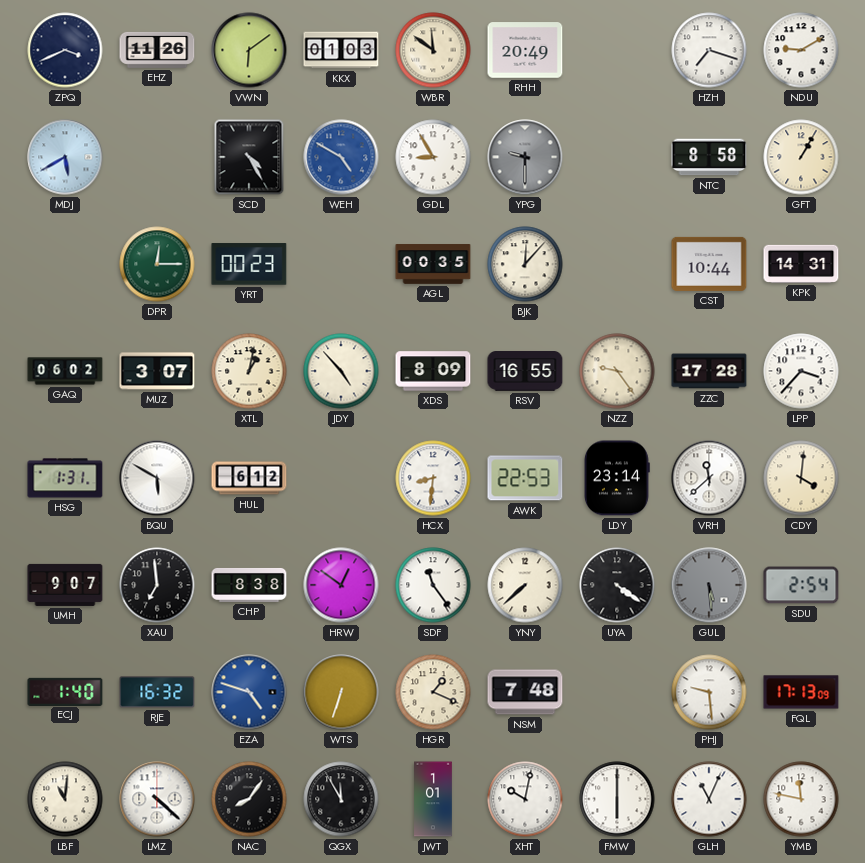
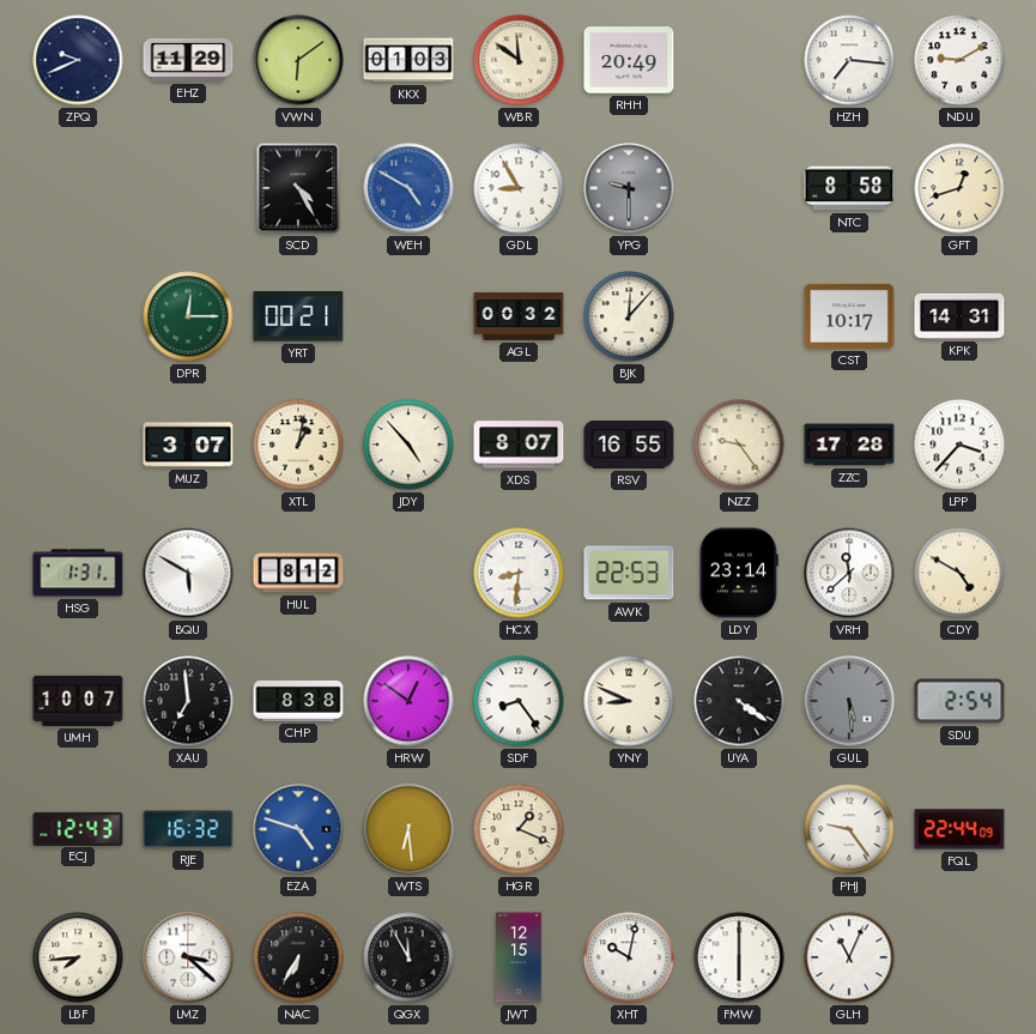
ZPQ: 3:41 -> 9:41 (78, 60)
EHZ: 11:26 -> 11:29 (188, 60)
HZH: 7:18 -> 7:16 (849, 60)
MDJ: 5:40 -> none (65, 157)
GFT: 1:05 -> 12:42 (959, 188)
YRT: 00:23 -> 00:21 (298, 316)
AGL: 00:35 -> 00:32 (519, 316)
CST: 10:44 -> 10:17 (849, 316)
GAQ: 06:02 -> none (65, 371)
XDS: 8:09 -> 8:07 (519, 445)
HUL: 6:12 -> 8:12 (298, 573)
CDY: 4:01 -> 4:50 (959, 573)
UMH: 9:07 -> 10:07 (78, 701)
SDF: 11:24 -> 8:24 (519, 701)
YNY: 7:38 -> 8:49 (629, 701)
ECJ: 1:40 -> 12:43 (78, 828)
WTS: 6:33 -> 6:29 (408, 829)
NSM: 7:48 -> none (525, 692)
PHJ: 9:29 -> 9:24 (849, 829)
FQL: 17:13 -> 22:44 (959, 829)
LBF: 11:01 -> 7:44 (78, 957)
LMZ: 4:22 -> 3:22 (188, 957)
NAC: 8:06 -> 6:35 (298, 957)
JWT: 1:01 -> 12:15 (519, 957)
YMB: 11:47 -> none (801, 799)
